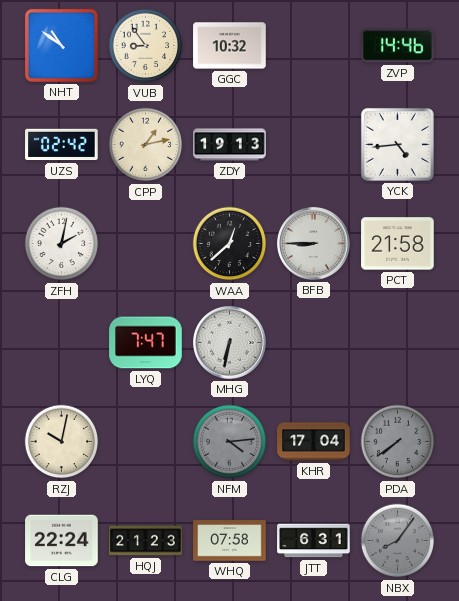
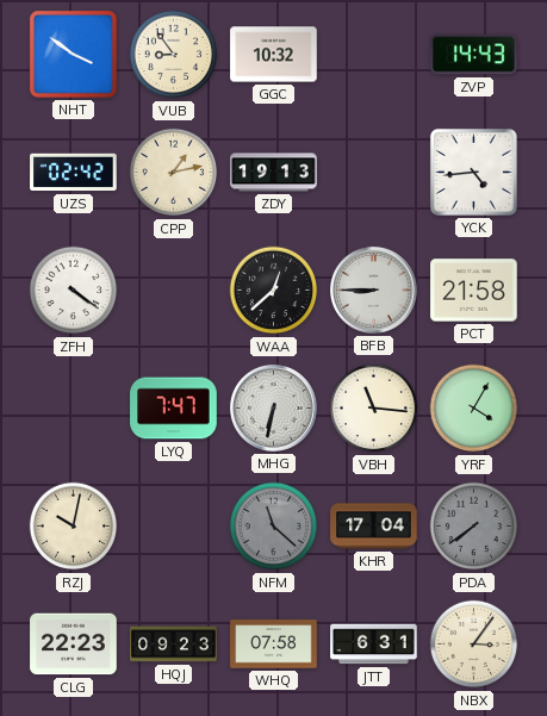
NHT: 10:51 -> 3:51 (73, 54)
ZVP: 14:46 -> 14:43 (474, 55)
ZFH: 2:02 -> 4:21 (74, 291)
VBH: none -> 11:16 (374, 409)
YRF: none -> 4:05 (474, 409)
NFM: 4:14 -> 11:22 (274, 527)
CLG: 22:24 -> 22:23 (74, 645)
HQJ: 21:23 -> 09:23 (174, 645)
NBX: 8:06 -> 3:06 (474, 645)
NBX dial: grey -> cream (474, 645)
